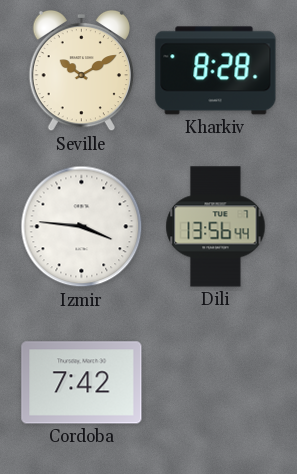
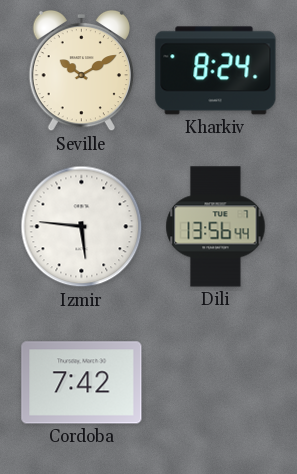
Kharkiv: 8:28 -> 8:24 (216, 71)
Izmir: 3:46 -> 5:46 (82, 227)
